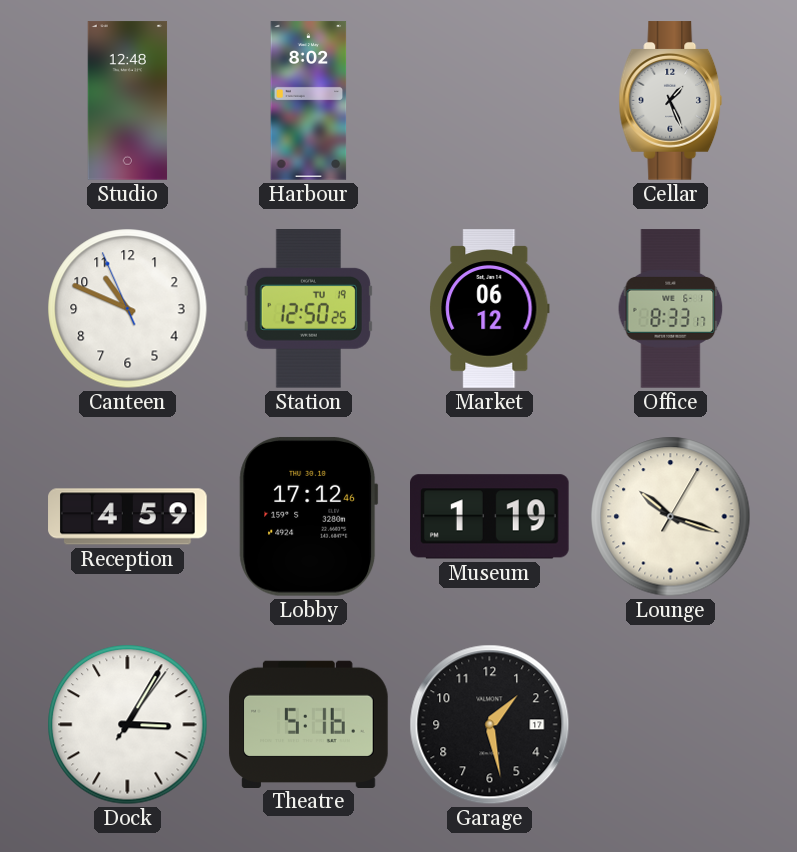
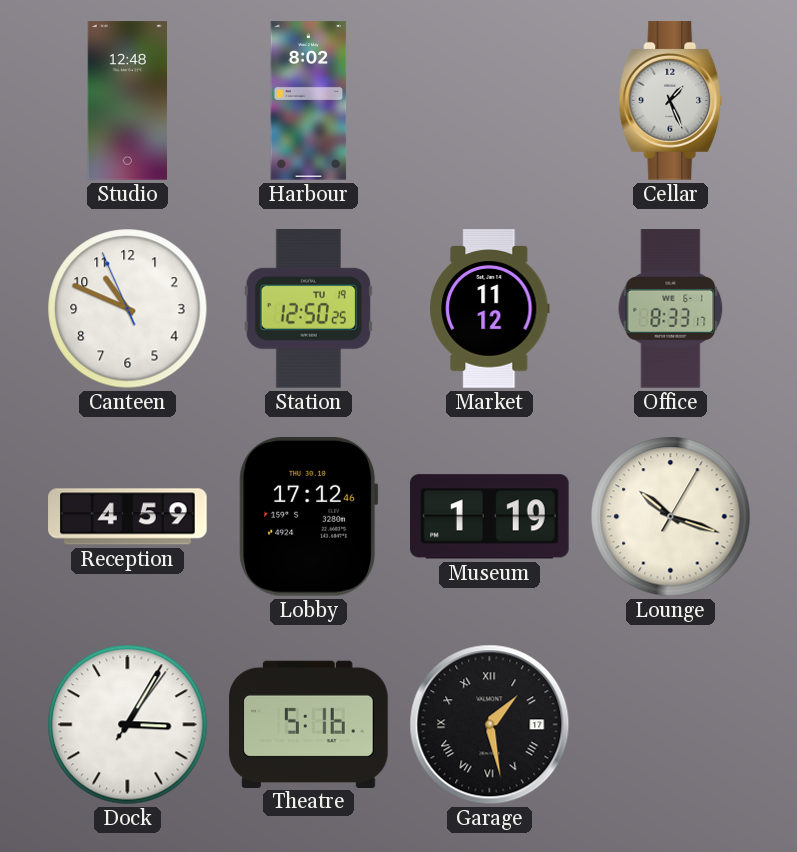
Market: 06:12 -> 11:12 (490, 309)
Garage numerals: Arabic -> Roman (490, 725)
